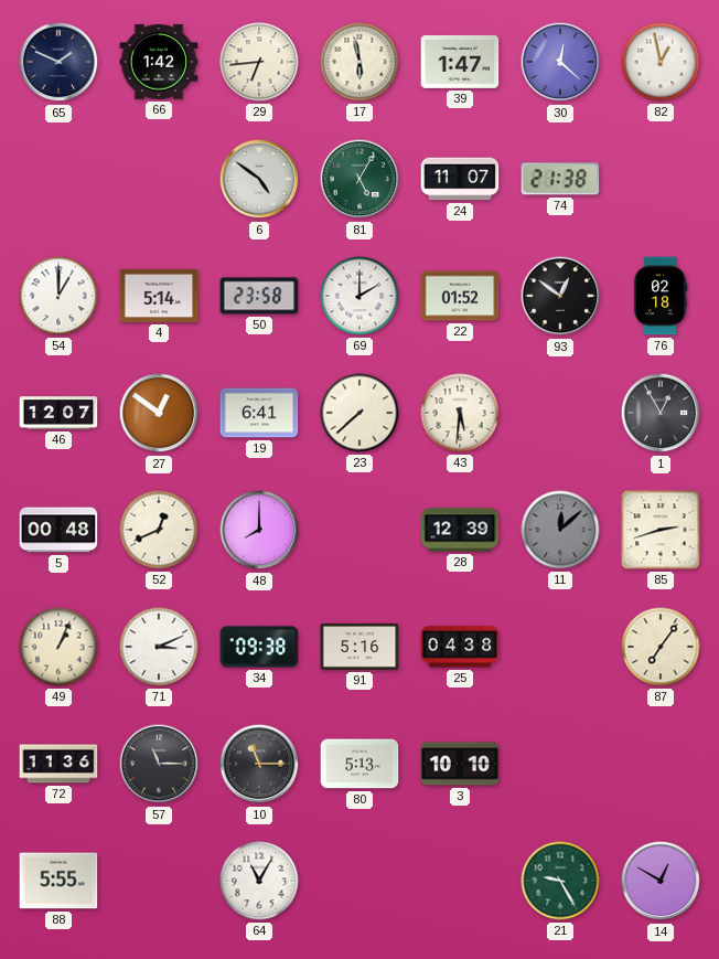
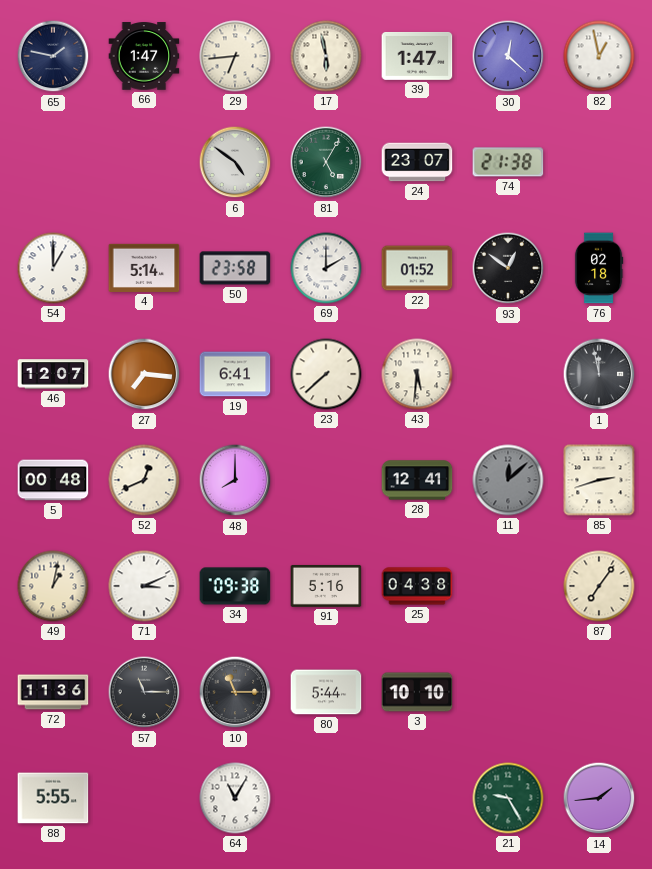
65: 1:49 -> 1:47 (53, 56)
66: 1:42 -> 1:47 (144, 56)
24: 11:07 -> 23:07 (417, 162)
27: 12:51 -> 7:16 (144, 374)
1: 12:55 -> 11:58 (599, 374)
28: 12:39 -> 12:41 (417, 480)
49: 1:04 -> 1:02 (53, 586)
80: 5:13 -> 5:44 (326, 692)
14: 12:50 -> 1:44 (599, 798)
